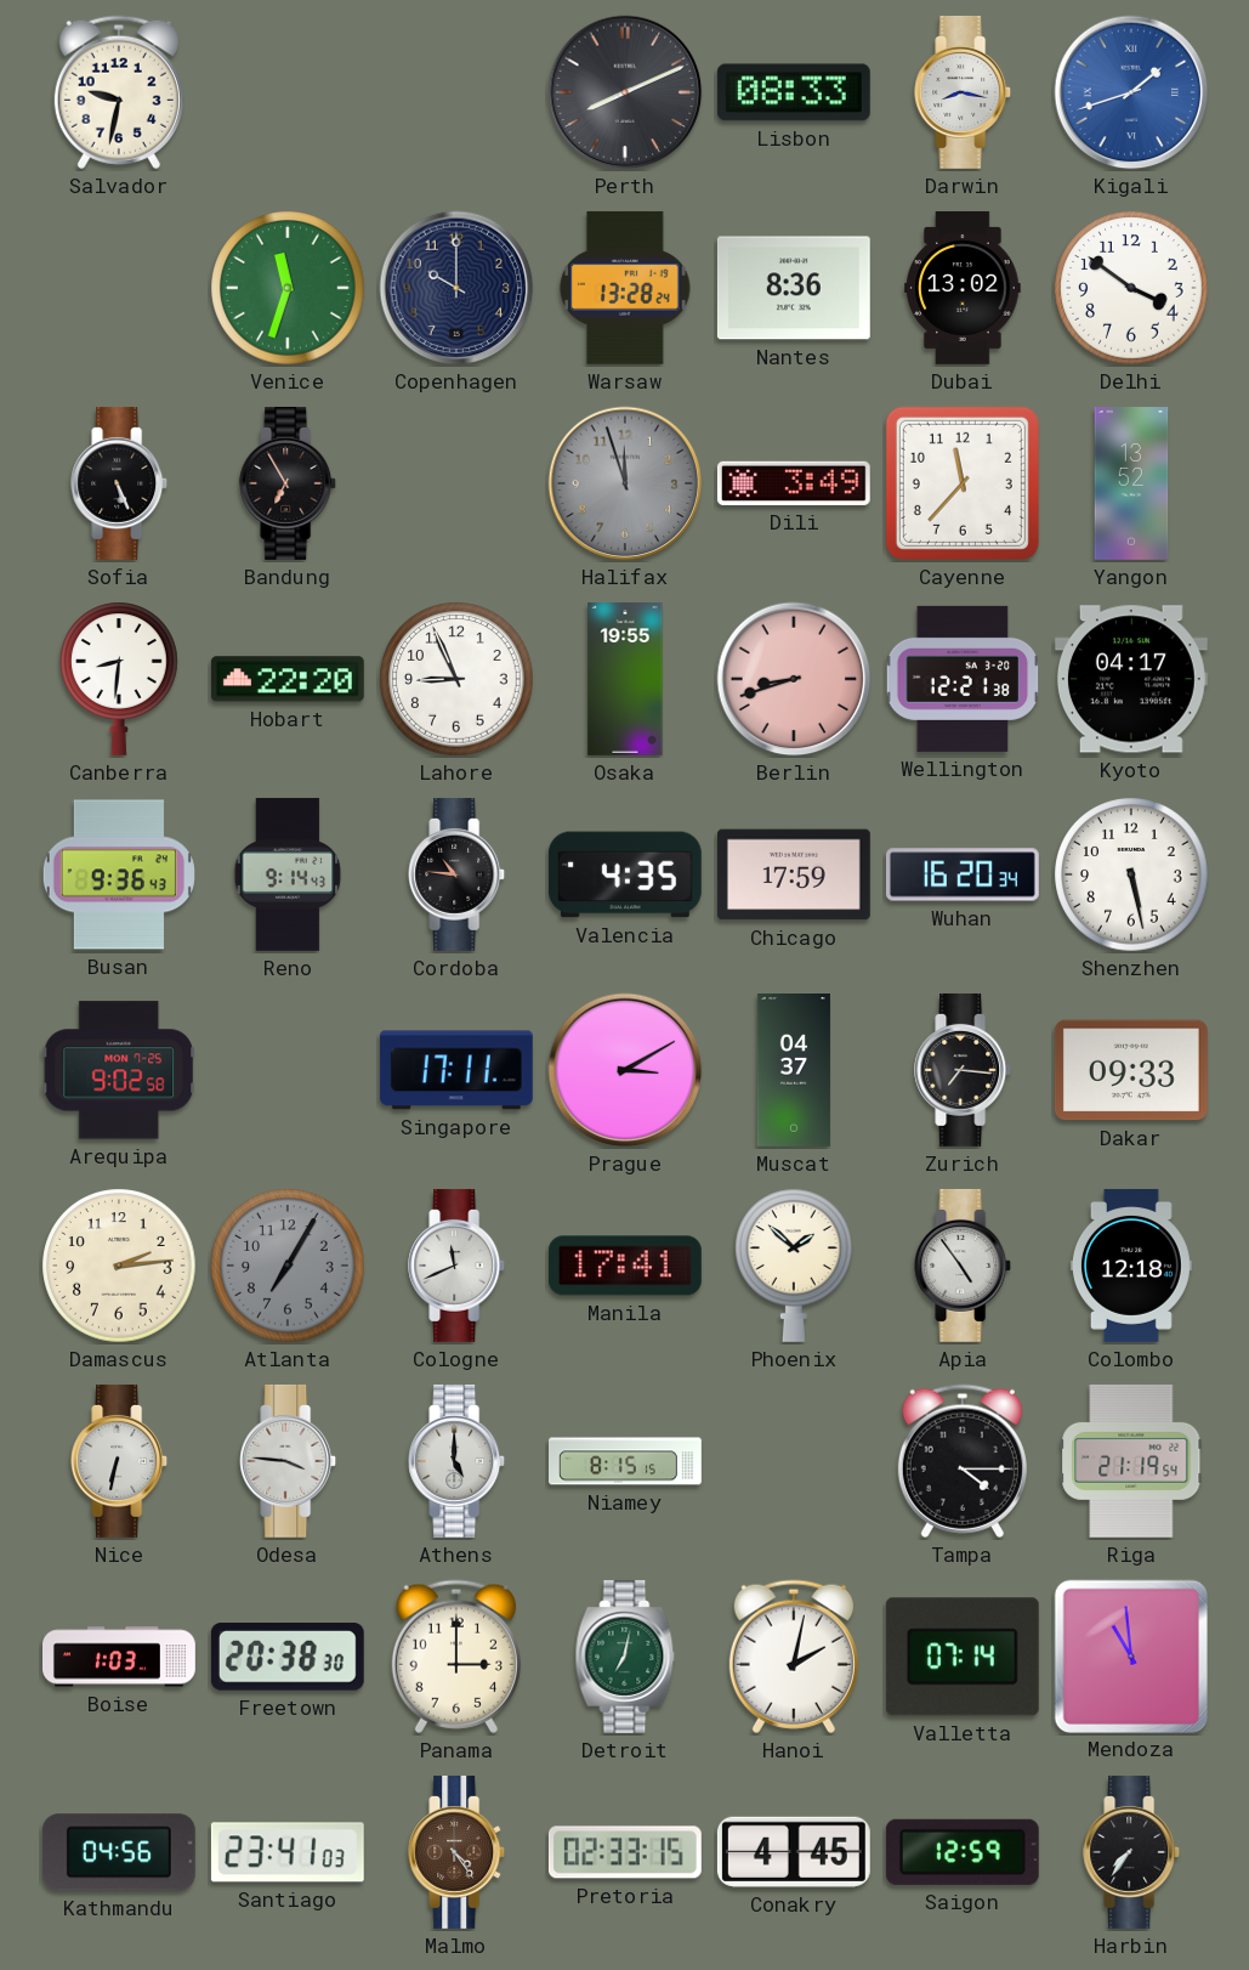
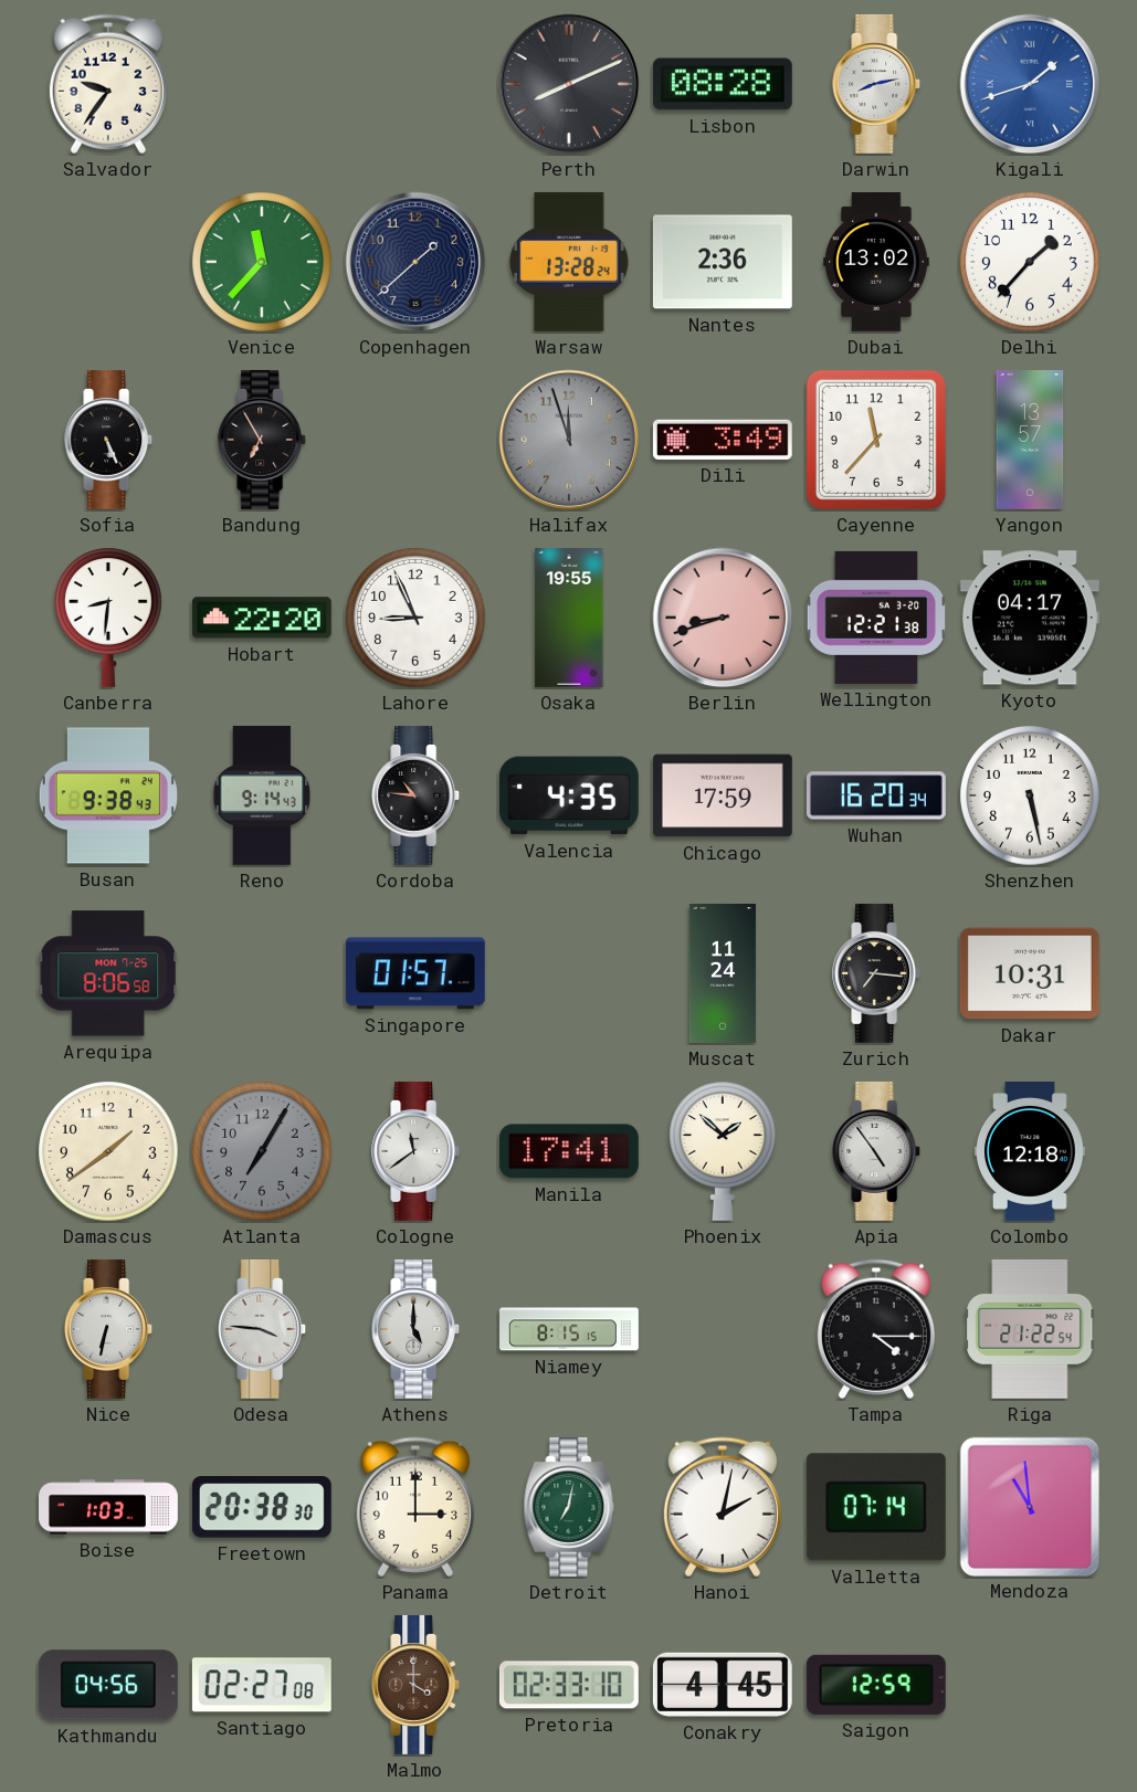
Salvador: 9:32 -> 9:36 (108, 84)
Lisbon: 08:33 -> 08:28 (723, 84)
Darwin: 8:17 -> 8:13 (877, 84)
Venice: 11:33 -> 11:37 (262, 262)
Copenhagen: 10:00 -> 1:38 (415, 262)
Nantes: 8:36 -> 2:36 (723, 262)
Delhi: 3:51 -> 1:37 (1030, 262)
Yangon: 13:52 -> 13:57 (1030, 441)
Busan: 9:36 -> 9:38 (108, 795)
Arequipa: 9:02 -> 8:06 (108, 973)
Singapore: 17:11 -> 01:57 (415, 973)
Prague: 3:10 -> none (625, 1070)
Muscat: 04:37 -> 11:24 (723, 974)
Dakar: 09:33 -> 10:31 (1030, 973)
Damascus: 2:14 -> 1:39 (108, 1151)
Cologne: 11:41 -> 11:39 (417, 1151)
Riga: 21:19 -> 21:22 (1030, 1329)
Santiago: 23:41 -> 02:27 (262, 1685)
Malmo: 4:24 -> 4:00 (417, 1685)
Pretoria: 02:33:15 -> 02:33:10 (569, 1685)
Harbin: 7:36 -> none (1132, 1852)
